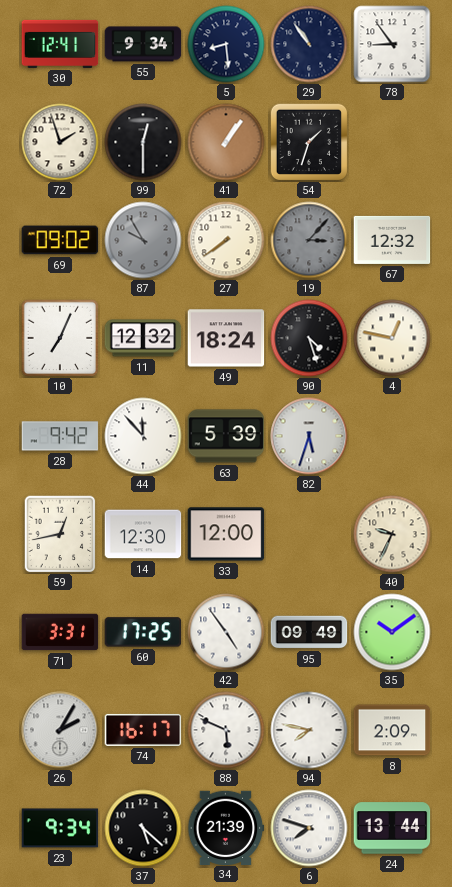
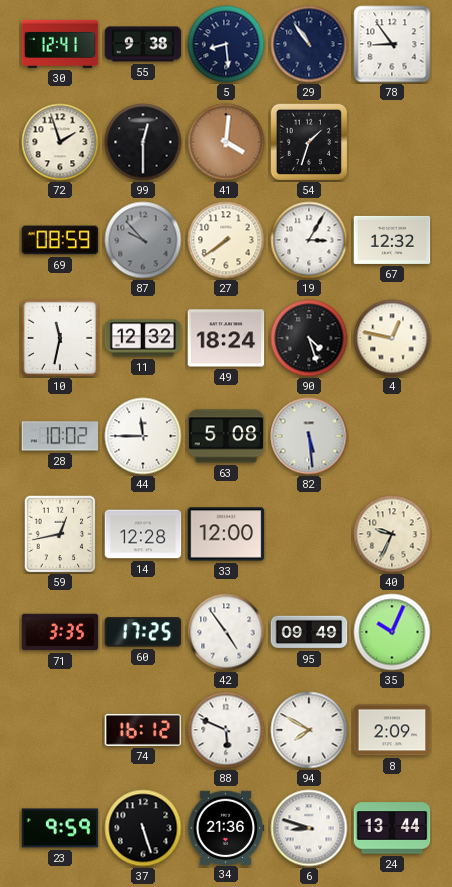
55: 9:34 -> 9:38 (143, 44)
41: 1:06 -> 4:01 (226, 142)
69: 09:02 -> 08:59 (60, 240)
87: 9:55 -> 9:53 (143, 240)
19: 3:07 -> 3:05 (309, 240)
19 dial: grey -> white (309, 240)
10: 7:04 -> 11:32 (60, 338)
28: 9:42 -> 10:02 (60, 436)
44: 11:53 -> 11:45 (143, 436)
63: 5:39 -> 5:08 (226, 436)
82: 5:33 -> 5:29 (309, 436)
14: 12:30 -> 12:28 (143, 534)
71: 3:31 -> 3:35 (60, 632)
35: 10:09 -> 10:04 (392, 632)
26: 2:05 -> none (60, 730)
74: 16:17 -> 16:12 (143, 730)
94: 7:47 -> 7:50 (309, 730)
23: 9:34 -> 9:59 (60, 828)
37: 5:22 -> 5:27 (143, 828)
34: 21:39 -> 21:36 (226, 827)
6: 7:48 -> 8:48 (309, 828)
